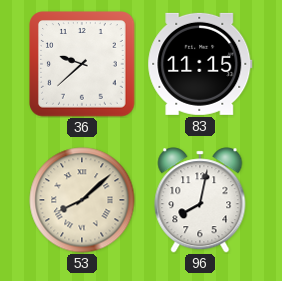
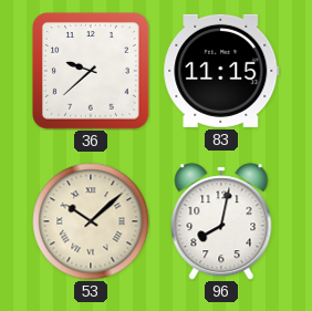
53: 8:08 -> 10:08 (91, 221)
